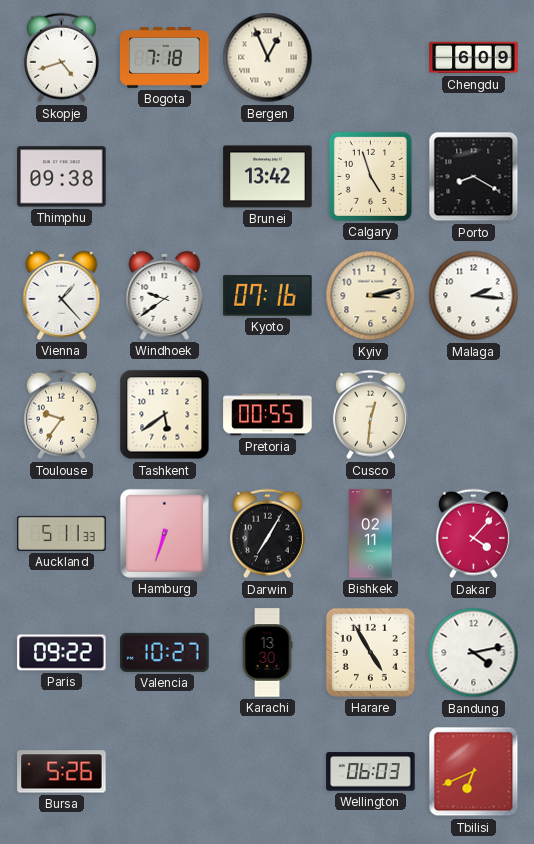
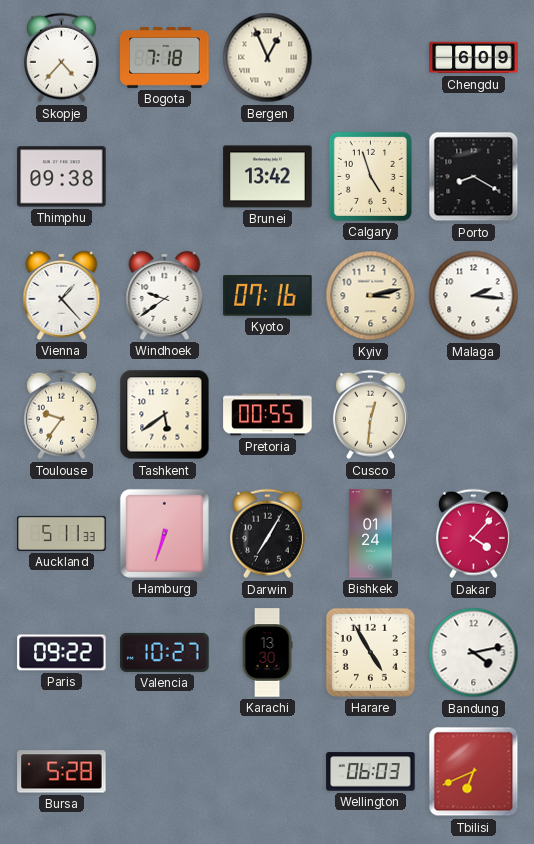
Skopje: 4:42 -> 4:37 (61, 58)
Bishkek: 02:11 -> 01:24 (371, 534)
Bursa: 5:26 -> 5:28 (62, 772)
